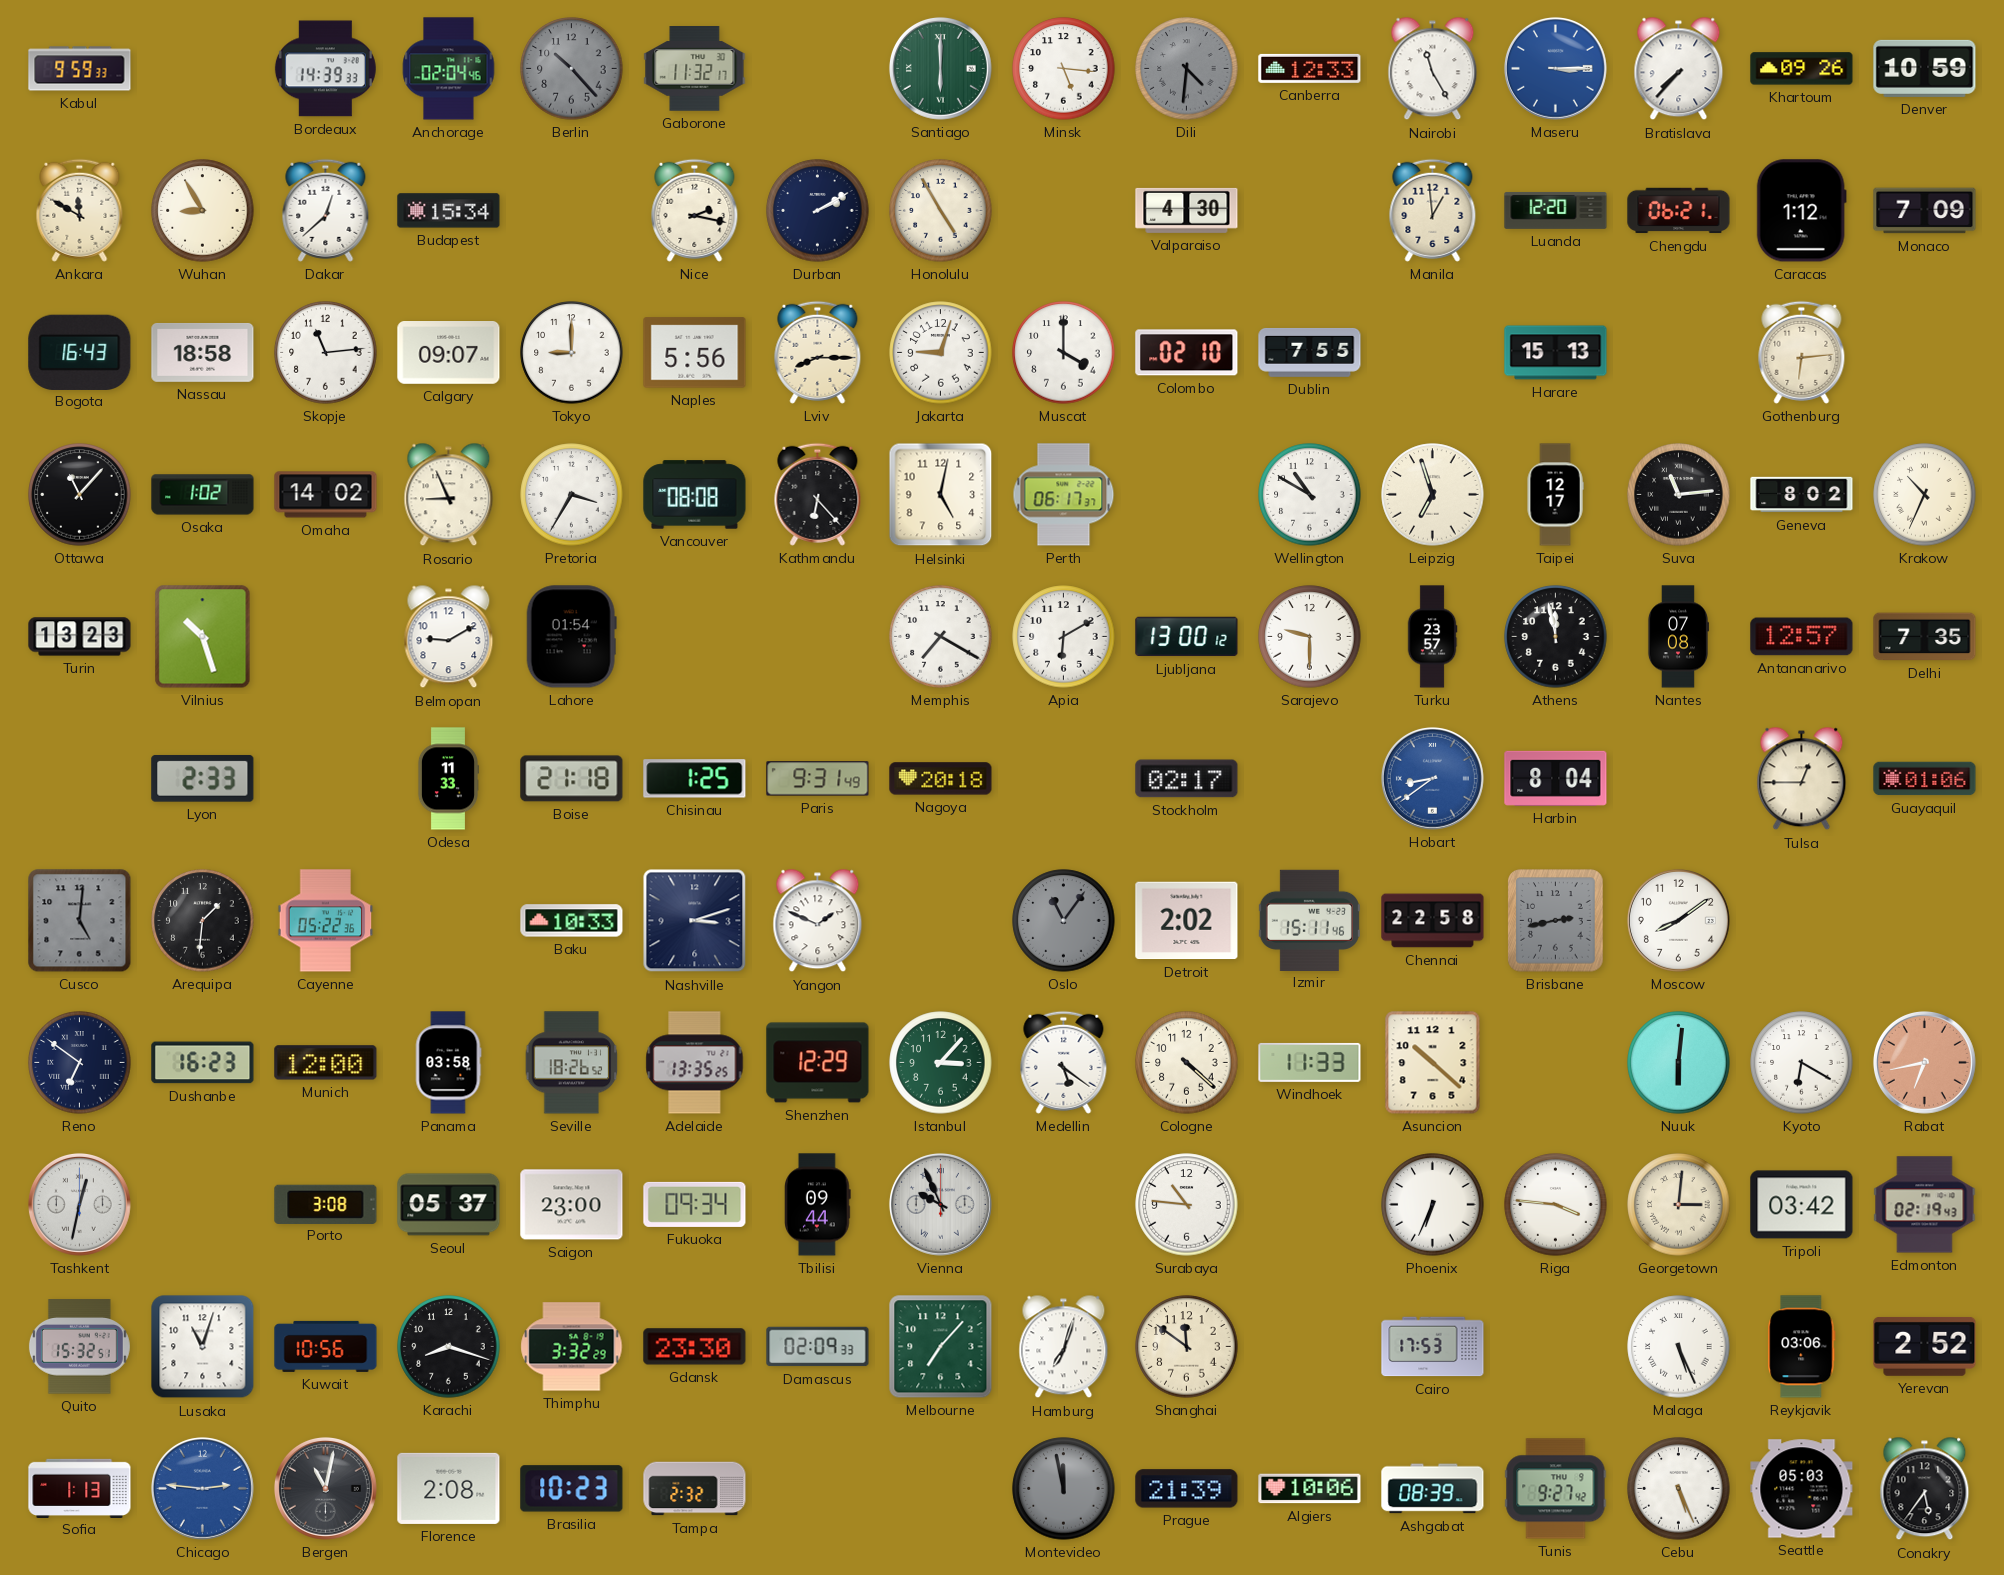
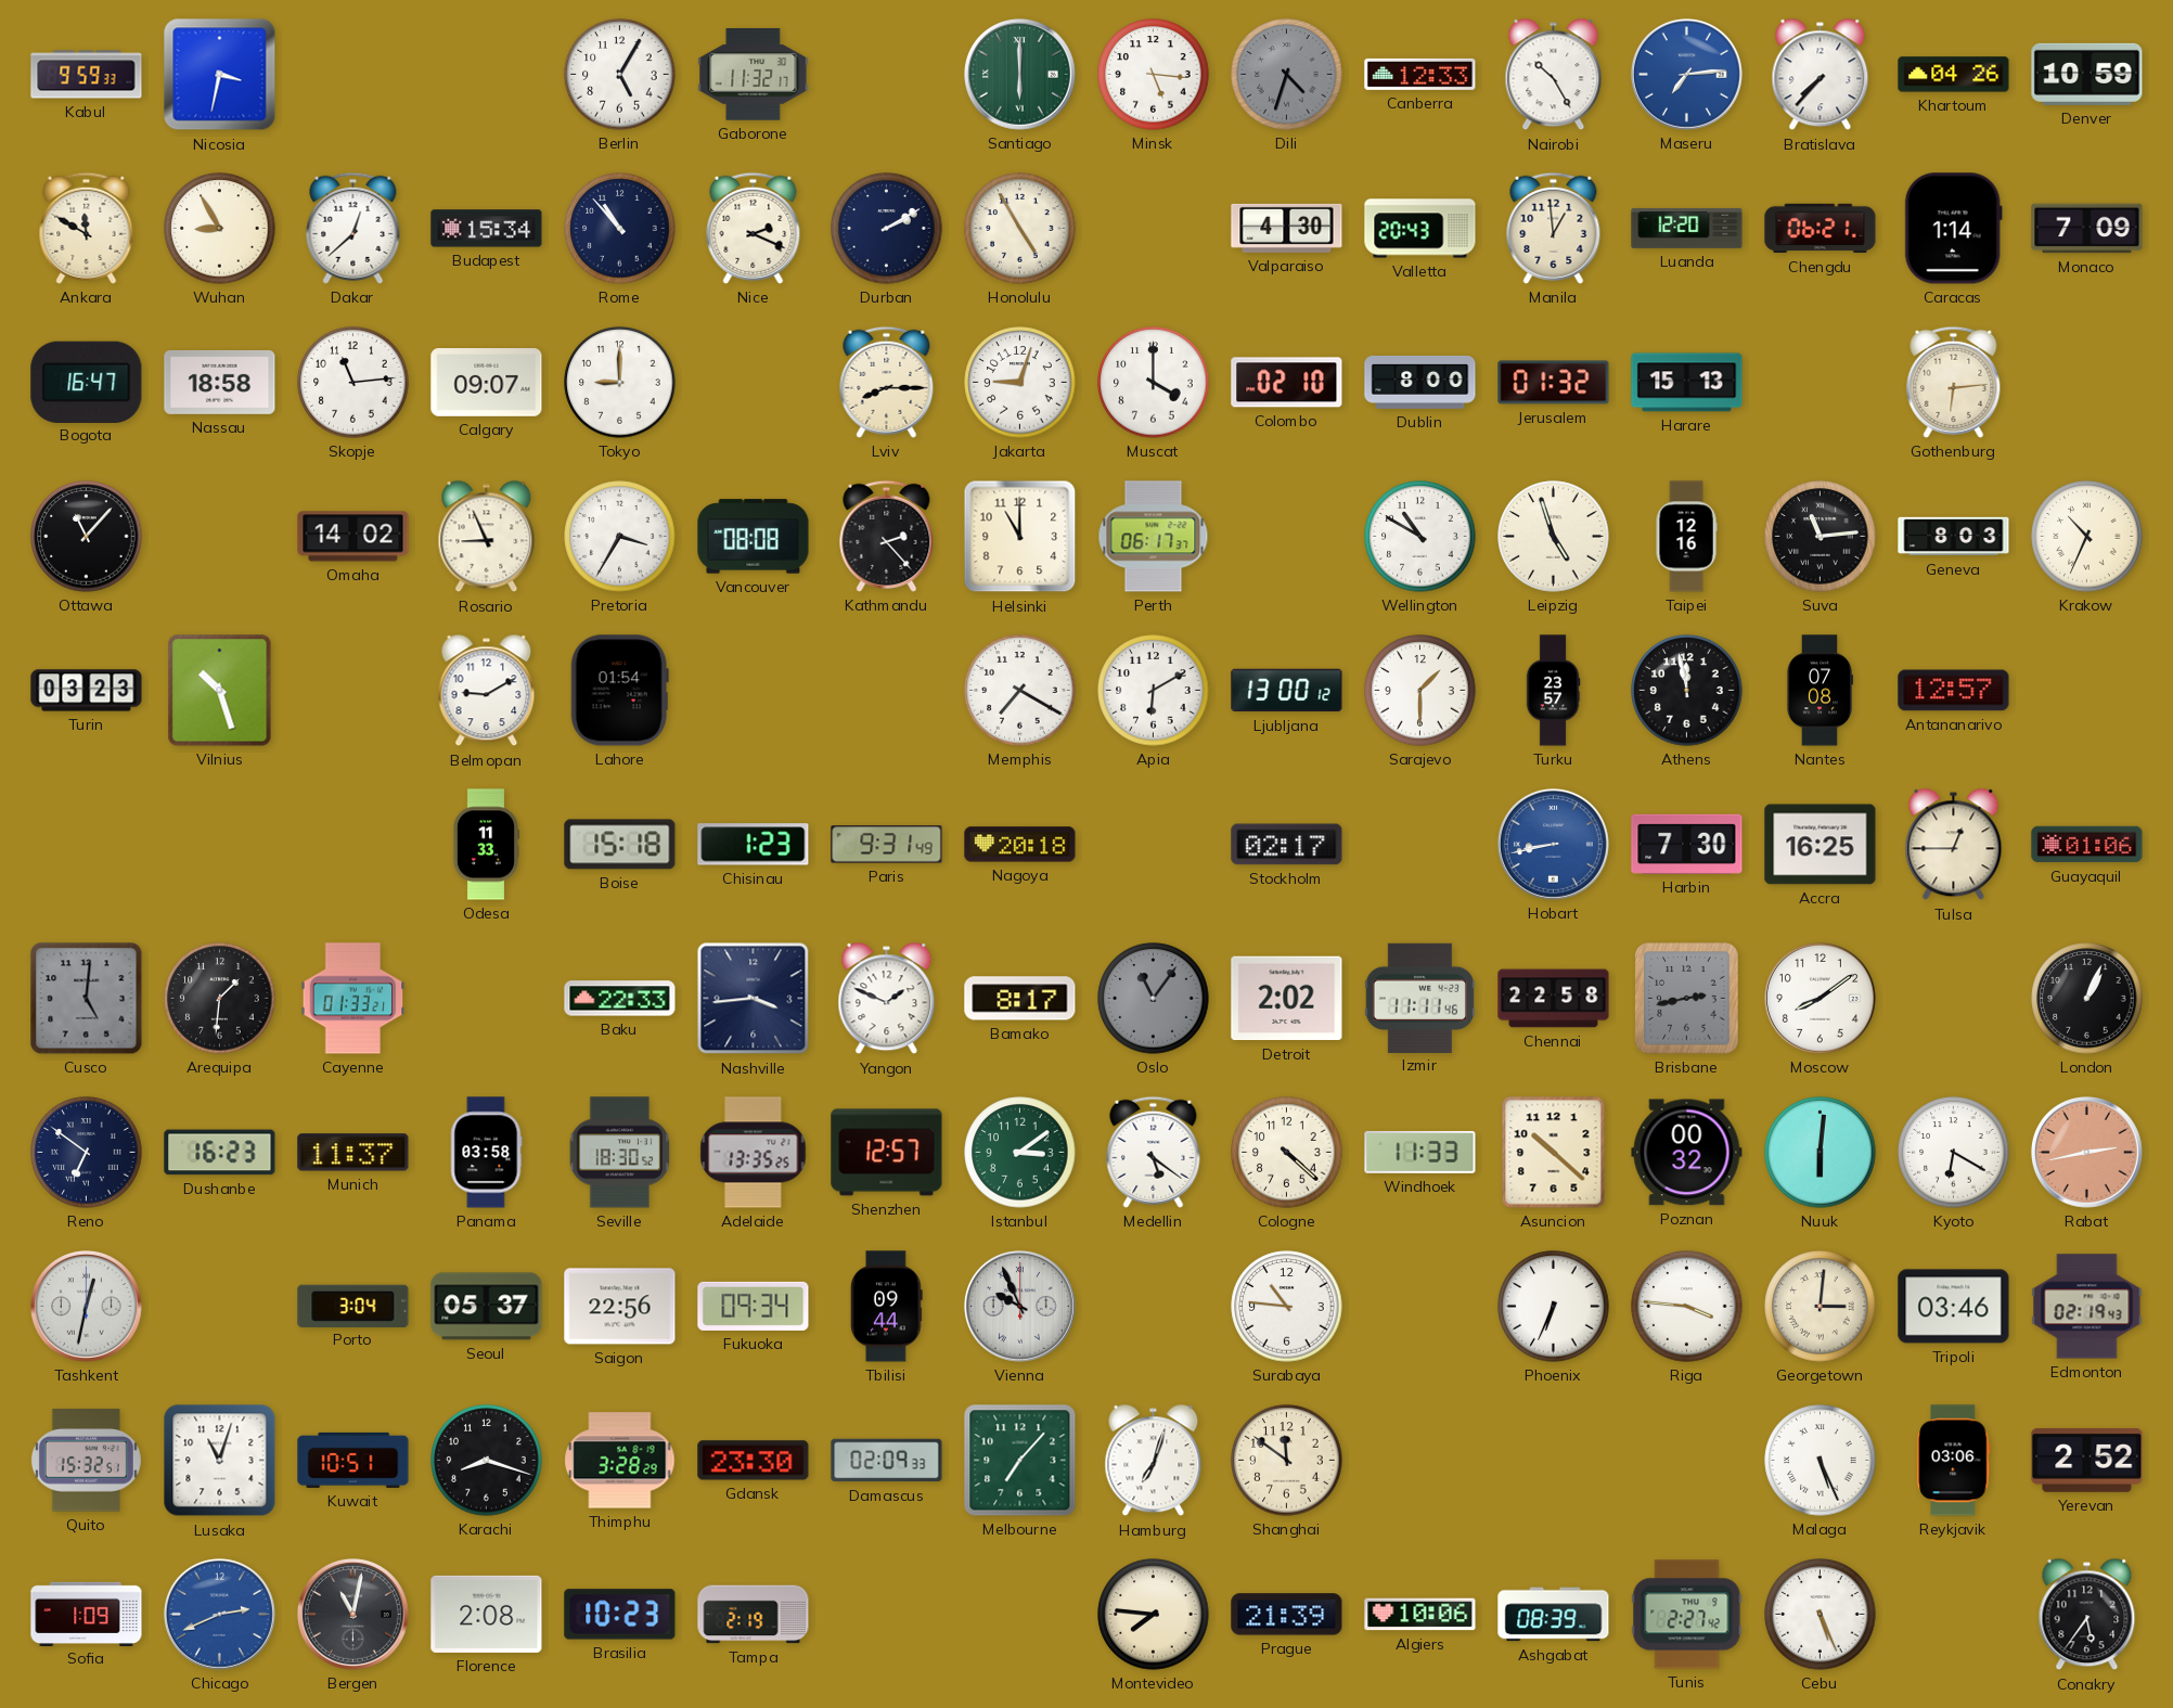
Nicosia: none -> 3:32 (220, 75)
Bordeaux: 14:39 -> none (325, 69)
Anchorage: 02:04 -> none (449, 69)
Berlin: 10:23 -> 5:05 (620, 75)
Berlin dial: grey -> white (620, 75)
Dili: 4:31 -> 4:33 (1287, 75)
Nairobi: 11:25 -> 10:25 (1554, 75)
Maseru: 3:15 -> 7:14 (1686, 74)
Khartoum: 09:26 -> 04:26 (1954, 75)
Rome: none -> 10:53 (620, 229)
Nice: 2:17 -> 2:19 (754, 228)
Valletta: none -> 20:43 (1420, 229)
Caracas: 1:12 -> 1:14 (1953, 229)
Bogota: 16:43 -> 16:47 (87, 382)
Naples: 5:56 -> none (695, 353)
Dublin: 7:55 -> 8:00 (1420, 382)
Jerusalem: none -> 01:32 (1554, 383)
Osaka: 1:02 -> none (203, 495)
Kathmandu: 6:23 -> 2:23 (887, 536)
Helsinki: 5:02 -> 11:00 (1020, 537)
Leipzig: 6:57 -> 4:57 (1554, 537)
Taipei: 12:17 -> 12:16 (1686, 537)
Geneva: 8:02 -> 8:03 (1954, 537)
Turin: 13:23 -> 03:23 (87, 691)
Sarajevo: 9:30 -> 1:30 (1420, 691)
Delhi: 7:35 -> none (1925, 637)
Lyon: 2:33 -> none (203, 778)
Boise: 21:18 -> 15:18 (620, 845)
Chisinau: 1:25 -> 1:23 (754, 845)
Hobart: 8:39 -> 8:43 (1553, 844)
Harbin: 8:04 -> 7:30 (1687, 844)
Accra: none -> 16:25 (1821, 845)
Cayenne: 05:22 -> 01:33 (353, 999)
Baku: 10:33 -> 22:33 (620, 999)
Nashville: 3:12 -> 3:44 (754, 999)
Bamako: none -> 8:17 (1020, 999)
Izmir: 15:11 -> 11:11 (1419, 998)
London: none -> 1:04 (2087, 999)
Munich: 12:00 -> 11:37 (353, 1153)
Seville: 18:26 -> 18:30 (620, 1153)
Shenzhen: 12:29 -> 12:57 (887, 1153)
Istanbul: 3:07 -> 3:09 (1020, 1153)
Poznan: none -> 00:32 (1687, 1153)
Rabat: 6:43 -> 2:43 (2086, 1152)
Porto: 3:08 -> 3:04 (353, 1306)
Saigon: 23:00 -> 22:56 (620, 1307)
Tripoli: 03:42 -> 03:46 (1954, 1307)
Kuwait: 10:56 -> 10:51 (353, 1460)
Thimphu: 3:32 -> 3:28 (620, 1461)
Cairo: 17:53 -> none (1433, 1347)
Sofia: 1:13 -> 1:09 (87, 1614)
Chicago: 2:46 -> 2:41 (219, 1614)
Tampa: 2:32 -> 2:19 (754, 1615)
Montevideo: 11:58 -> 7:46 (1154, 1615)
Montevideo dial: grey -> cream (1154, 1615)
Tunis: 9:27 -> 2:27 (1687, 1615)
Seattle: 05:03 -> none (1802, 1489)
